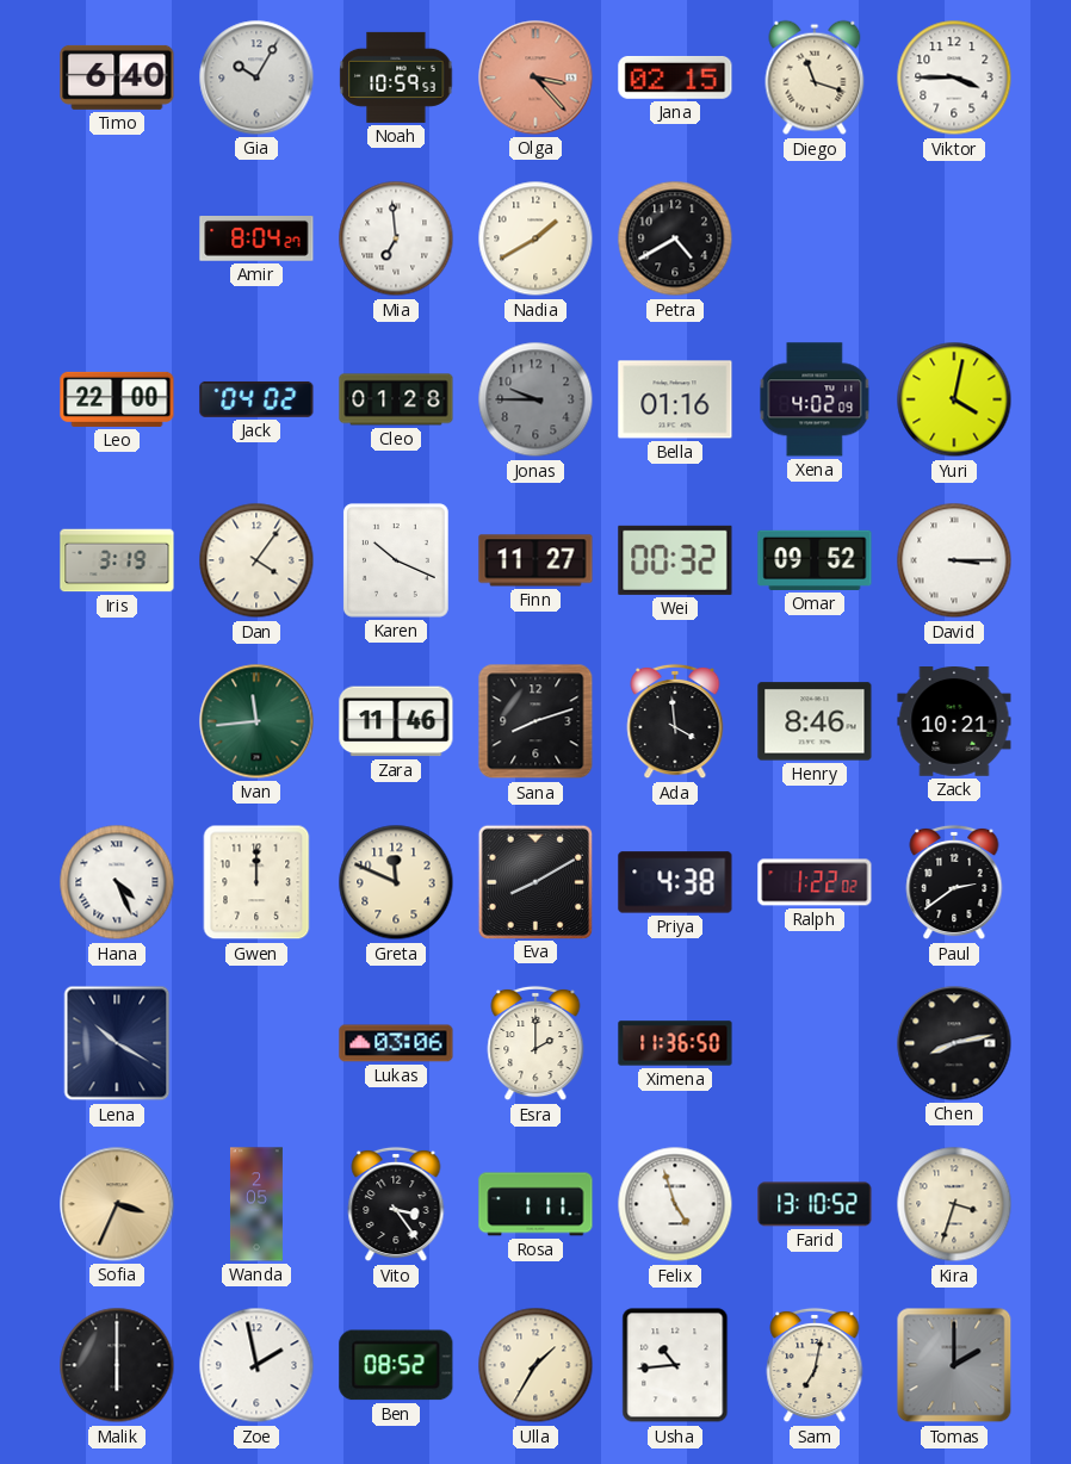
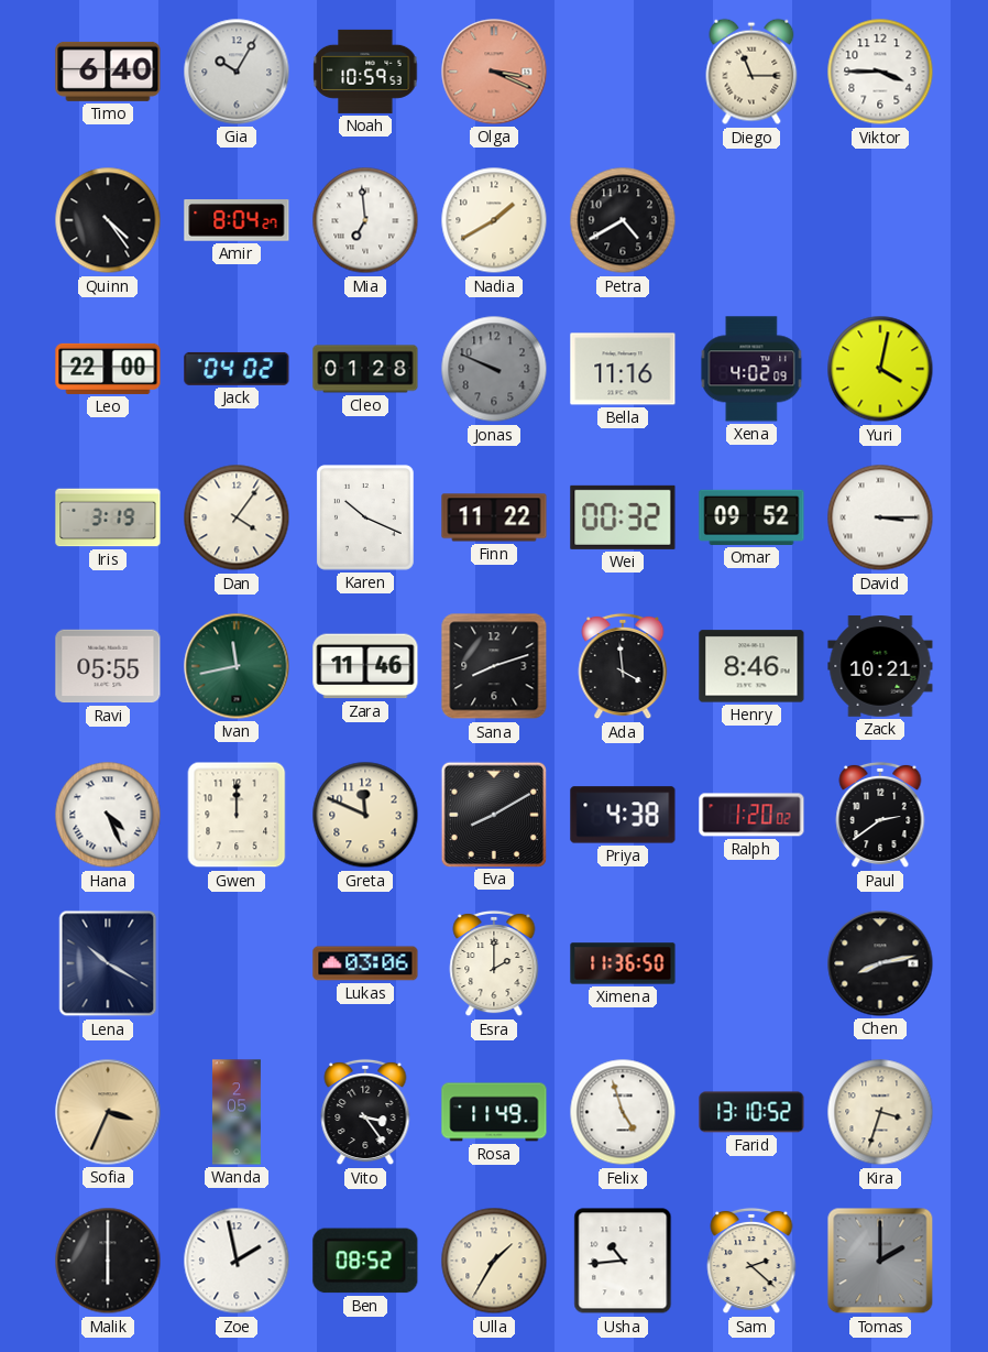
Olga: 3:23 -> 3:19 (494, 72)
Jana: 02:15 -> none (675, 77)
Diego: 11:18 -> 11:15 (751, 72)
Quinn: none -> 4:24 (108, 220)
Jonas: 9:45 -> 9:49 (494, 369)
Bella: 01:16 -> 11:16 (623, 369)
Finn: 11:27 -> 11:22 (494, 517)
Ravi: none -> 05:55 (108, 666)
Ivan: 11:44 -> 11:43 (237, 666)
Ralph: 1:22 -> 1:20 (751, 815)
Rosa: 1:11 -> 11:49 (494, 1112)
Sam: 7:02 -> 2:22 (751, 1261)
